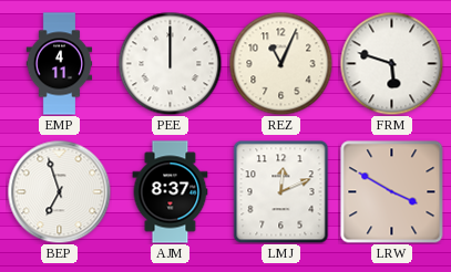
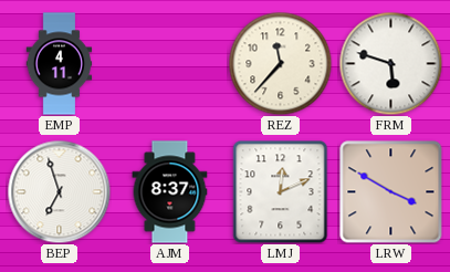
PEE: 12:00 -> none (170, 63)
REZ: 11:04 -> 11:37 (280, 63)
